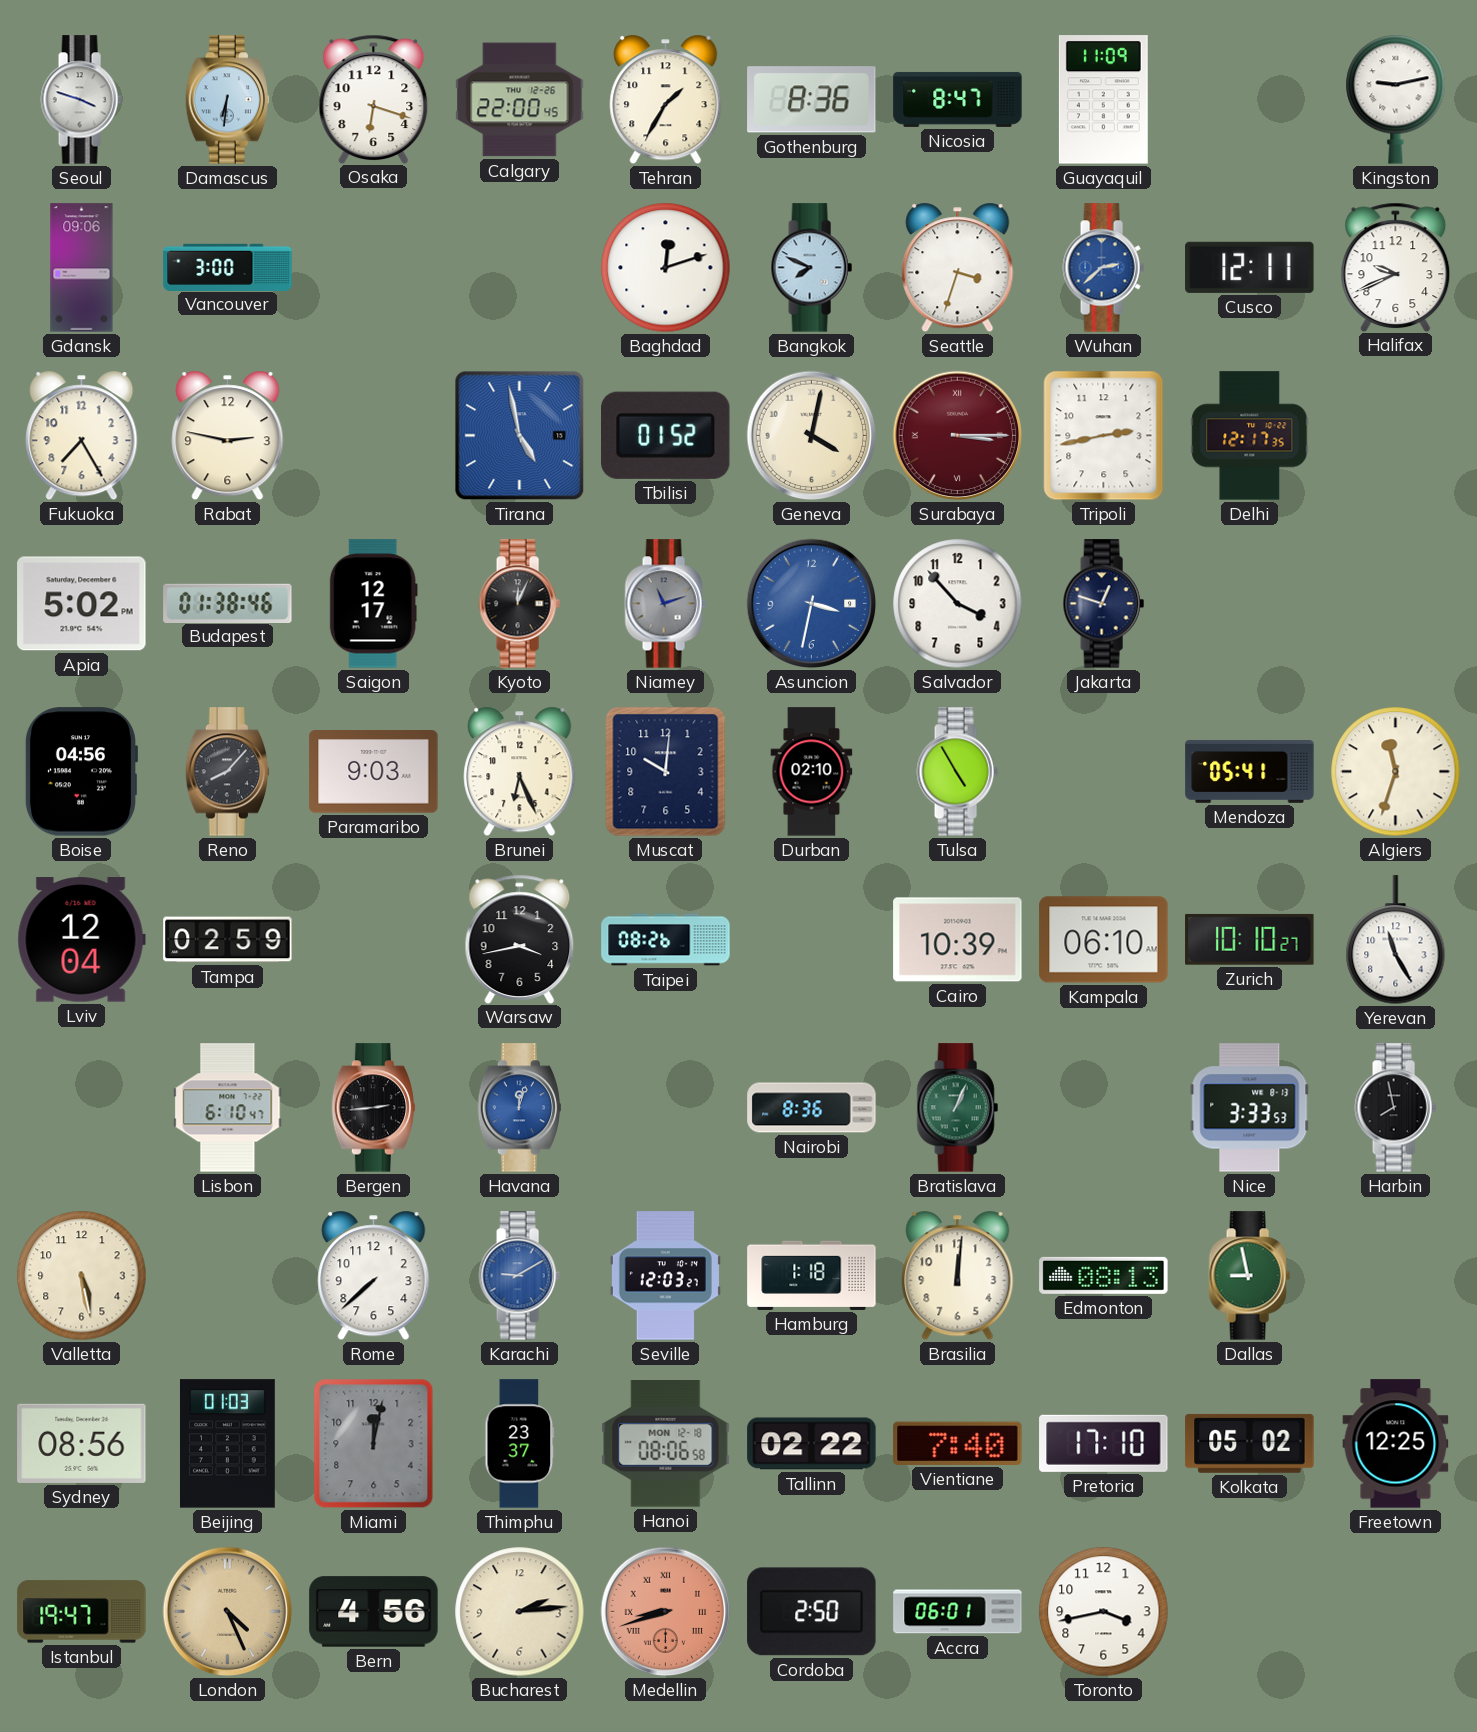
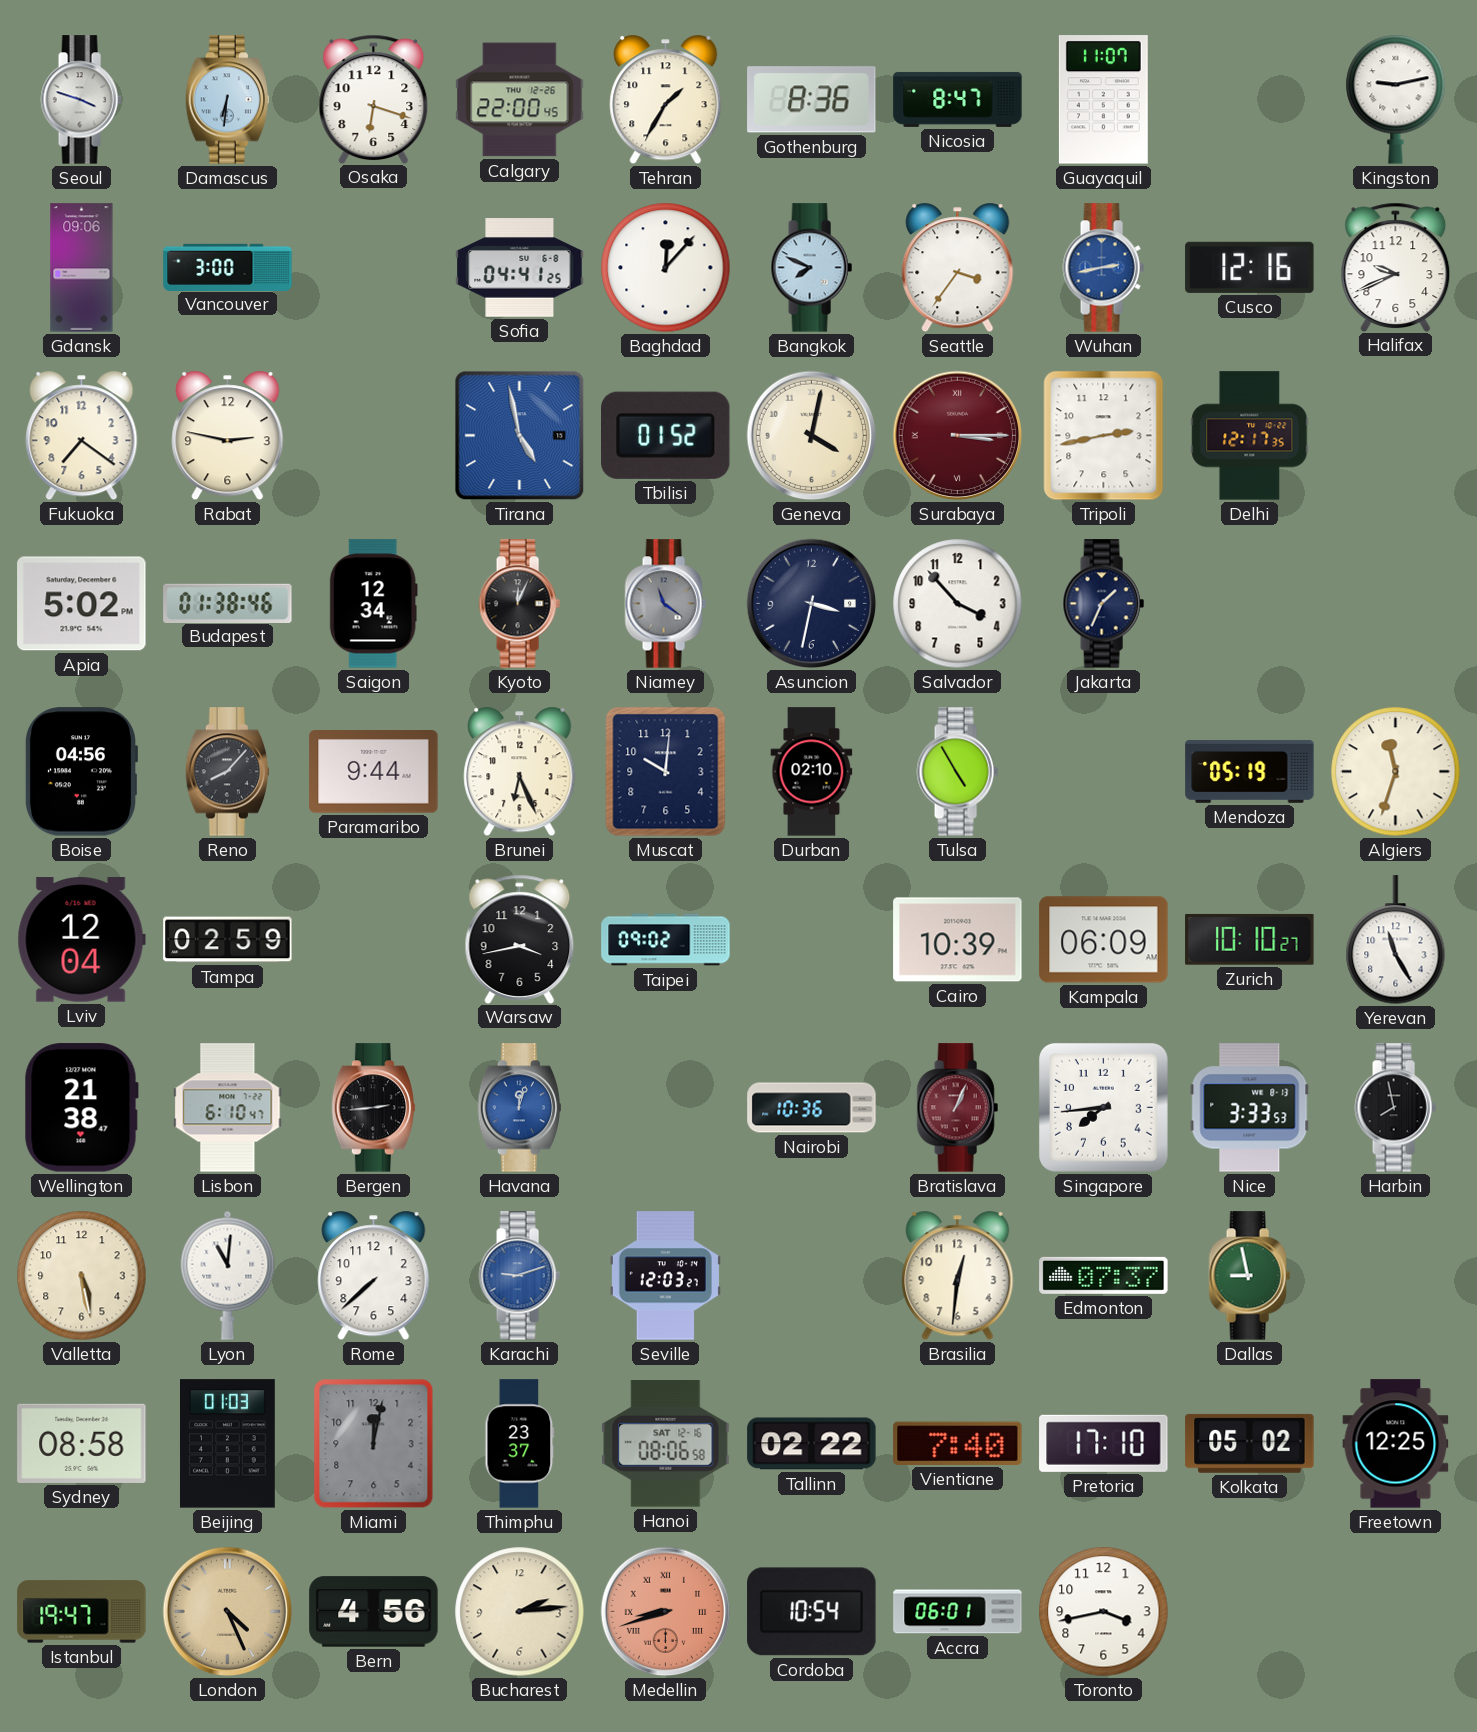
Guayaquil: 11:09 -> 11:07 (1103, 100)
Sofia: none -> 04:41 (520, 268)
Baghdad: 12:12 -> 12:07 (666, 268)
Seattle: 3:33 -> 3:36 (958, 268)
Wuhan: 2:38 -> 2:43 (1103, 268)
Cusco: 12:11 -> 12:16 (1250, 267)
Fukuoka: 7:25 -> 7:21 (82, 436)
Saigon: 12:17 -> 12:34 (373, 604)
Niamey: 11:12 -> 11:21 (665, 604)
Asuncion dial: blue -> navy (812, 604)
Jakarta: 12:48 -> 1:34 (1103, 604)
Paramaribo: 9:03 -> 9:44 (374, 772)
Mendoza: 05:41 -> 05:19 (1250, 771)
Taipei: 08:26 -> 09:02 (666, 940)
Kampala: 06:10 -> 06:09 (1104, 940)
Wellington: none -> 21:38 (81, 1108)
Nairobi: 8:36 -> 10:36 (812, 1108)
Bratislava dial: green -> burgundy (957, 1108)
Singapore: none -> 7:44 (1103, 1107)
Lyon: none -> 11:01 (228, 1275)
Karachi: 9:10 -> 9:12 (519, 1276)
Hamburg: 1:18 -> none (812, 1275)
Brasilia: 12:01 -> 12:31 (958, 1276)
Edmonton: 08:13 -> 07:37 (1104, 1275)
Sydney: 08:56 -> 08:58 (82, 1443)
Hanoi date: MON 12-18 -> SAT 12-16 (666, 1444)
Cordoba: 2:50 -> 10:54 (812, 1612)
